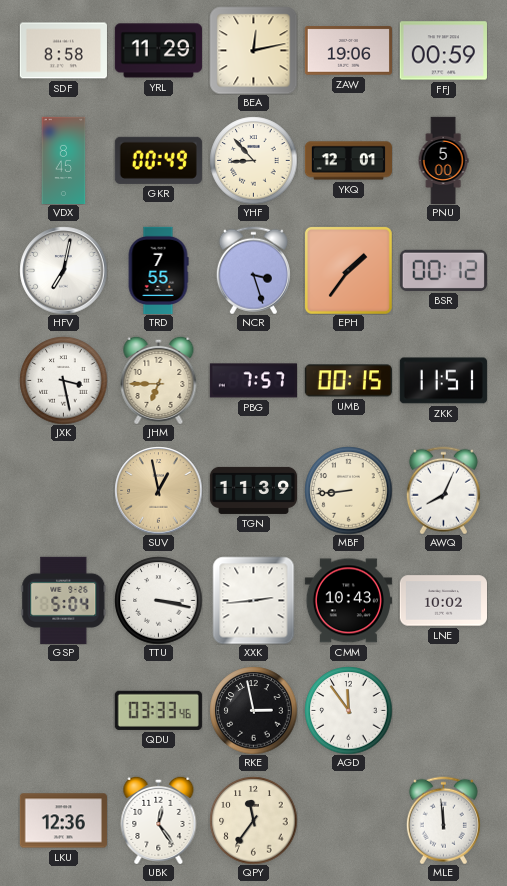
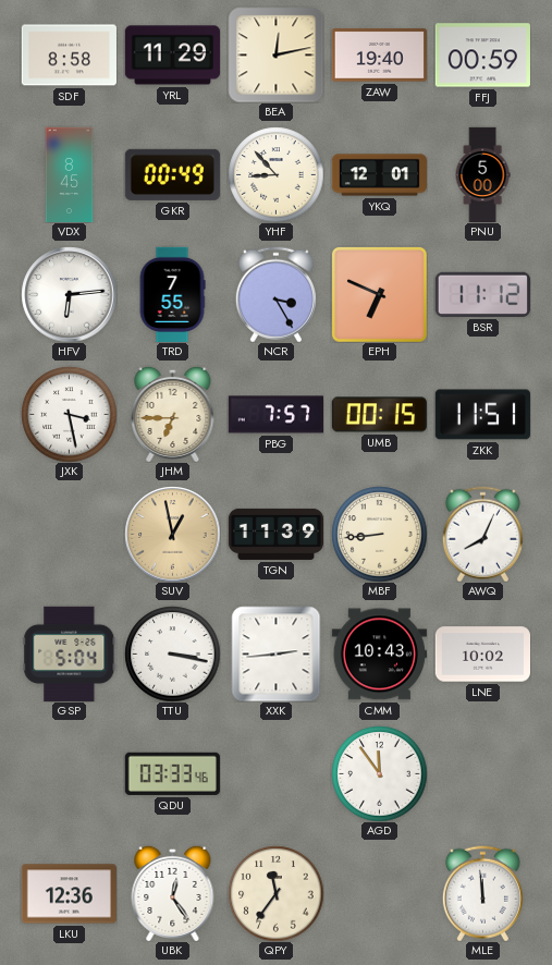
ZAW: 19:06 -> 19:40 (379, 56)
HFV: 7:02 -> 6:14 (69, 294)
NCR: 3:27 -> 3:25 (275, 294)
EPH: 1:36 -> 6:49 (379, 294)
BSR: 00:12 -> 11:12 (482, 294)
RKE: 2:58 -> none (253, 710)
